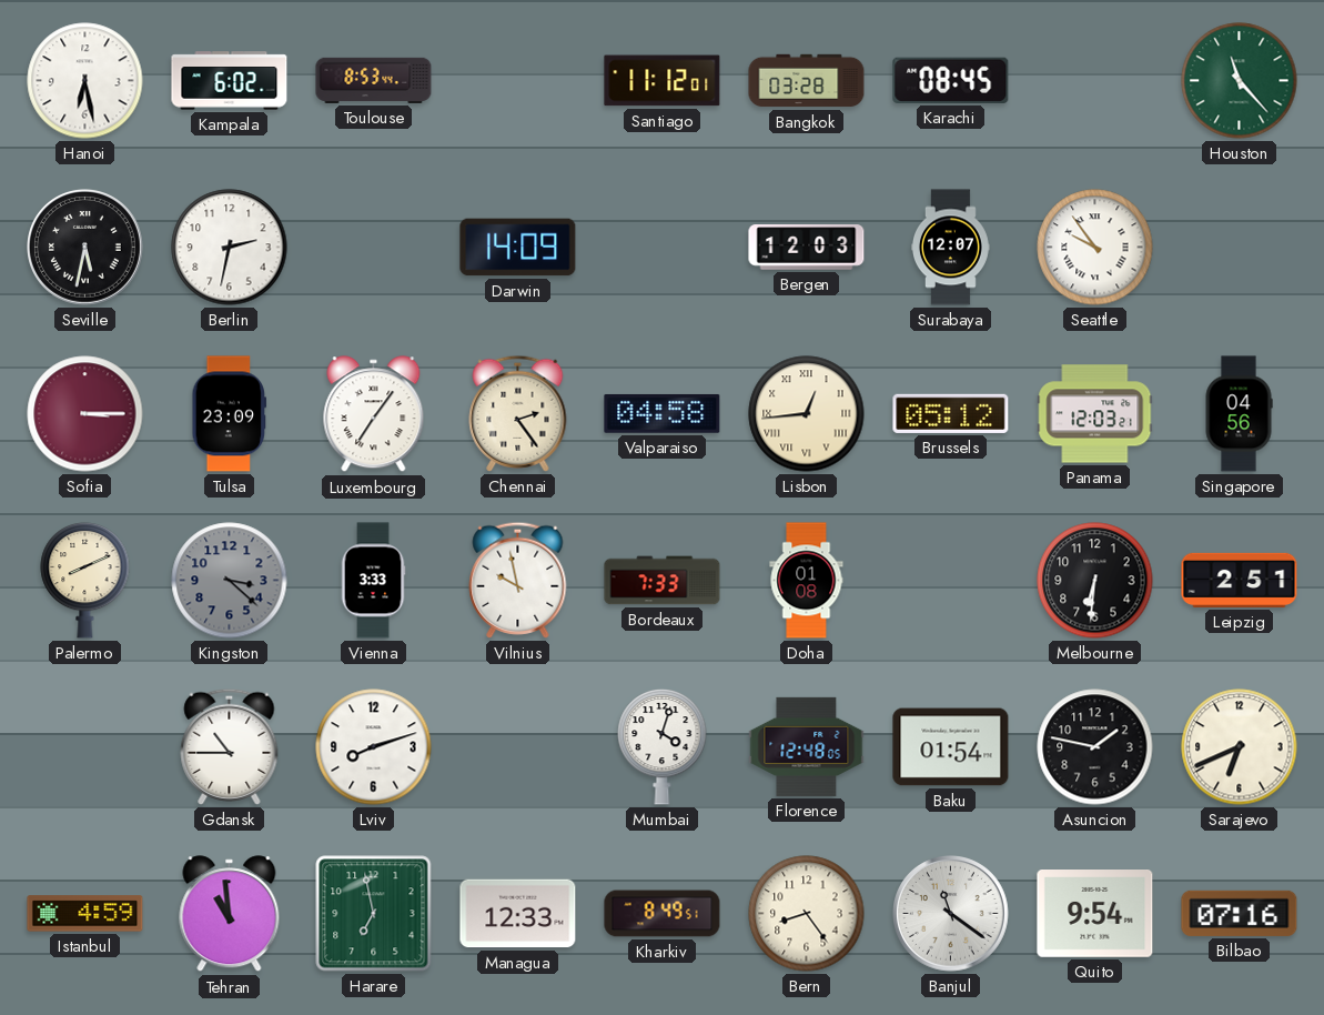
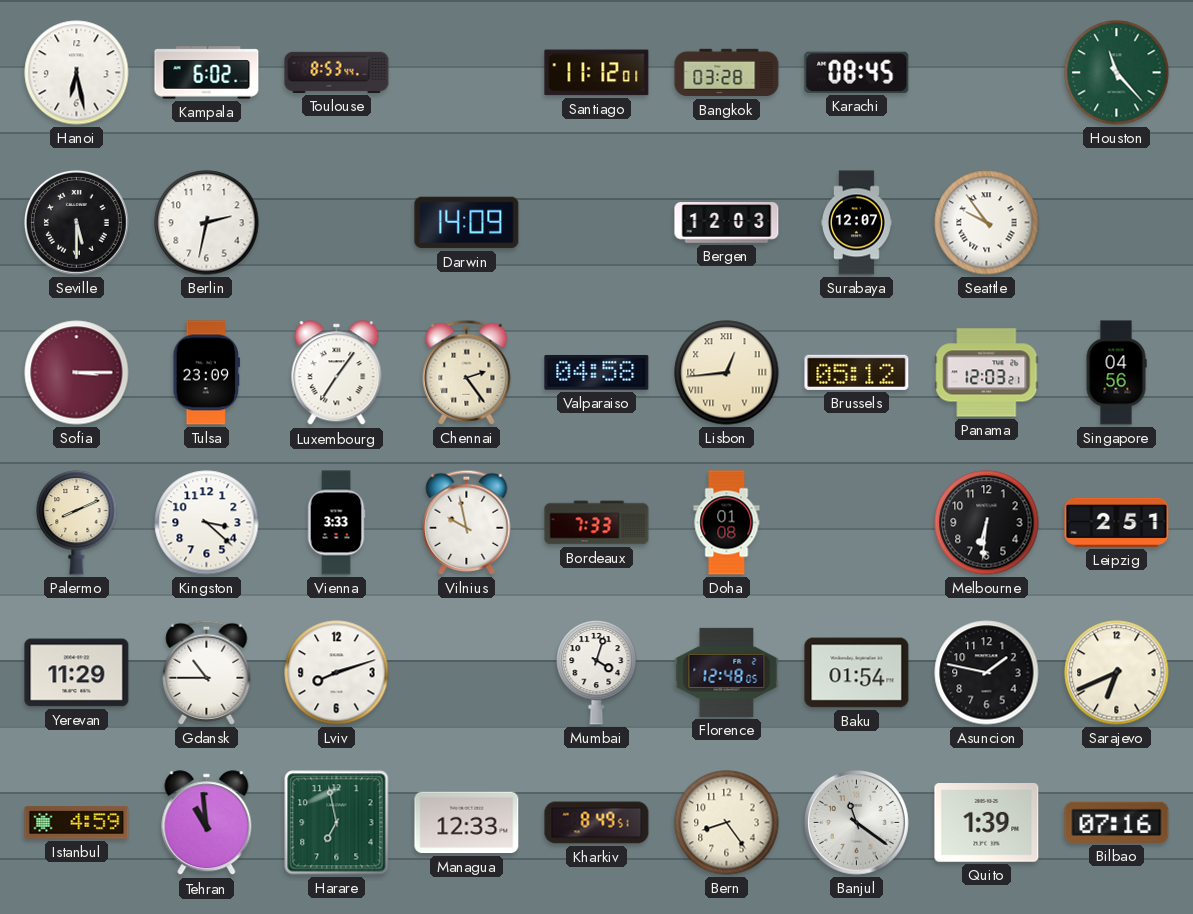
Seville: 5:32 -> 5:30 (77, 223)
Kingston dial: grey -> white (207, 523)
Yerevan: none -> 11:29 (77, 673)
Quito: 9:54 -> 1:39 (987, 823)
